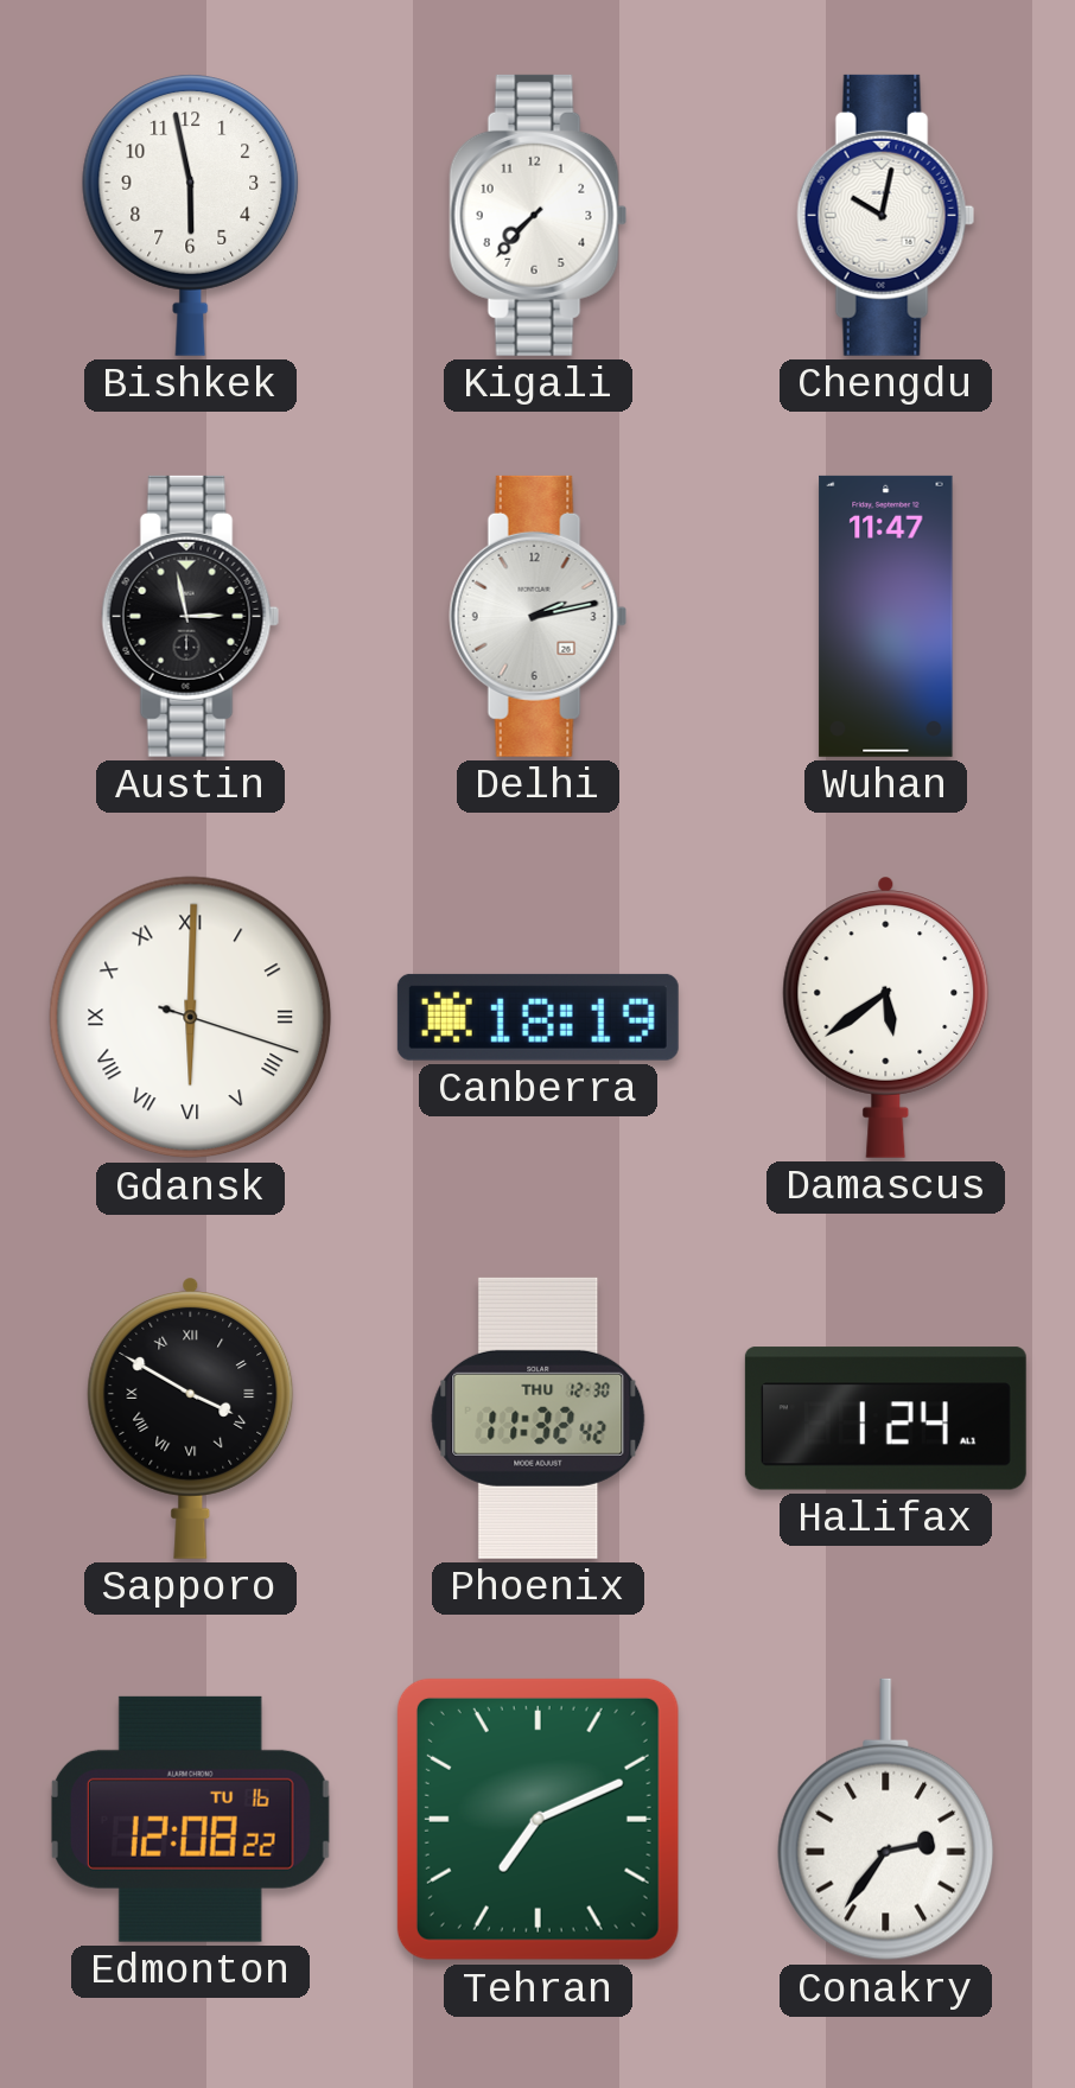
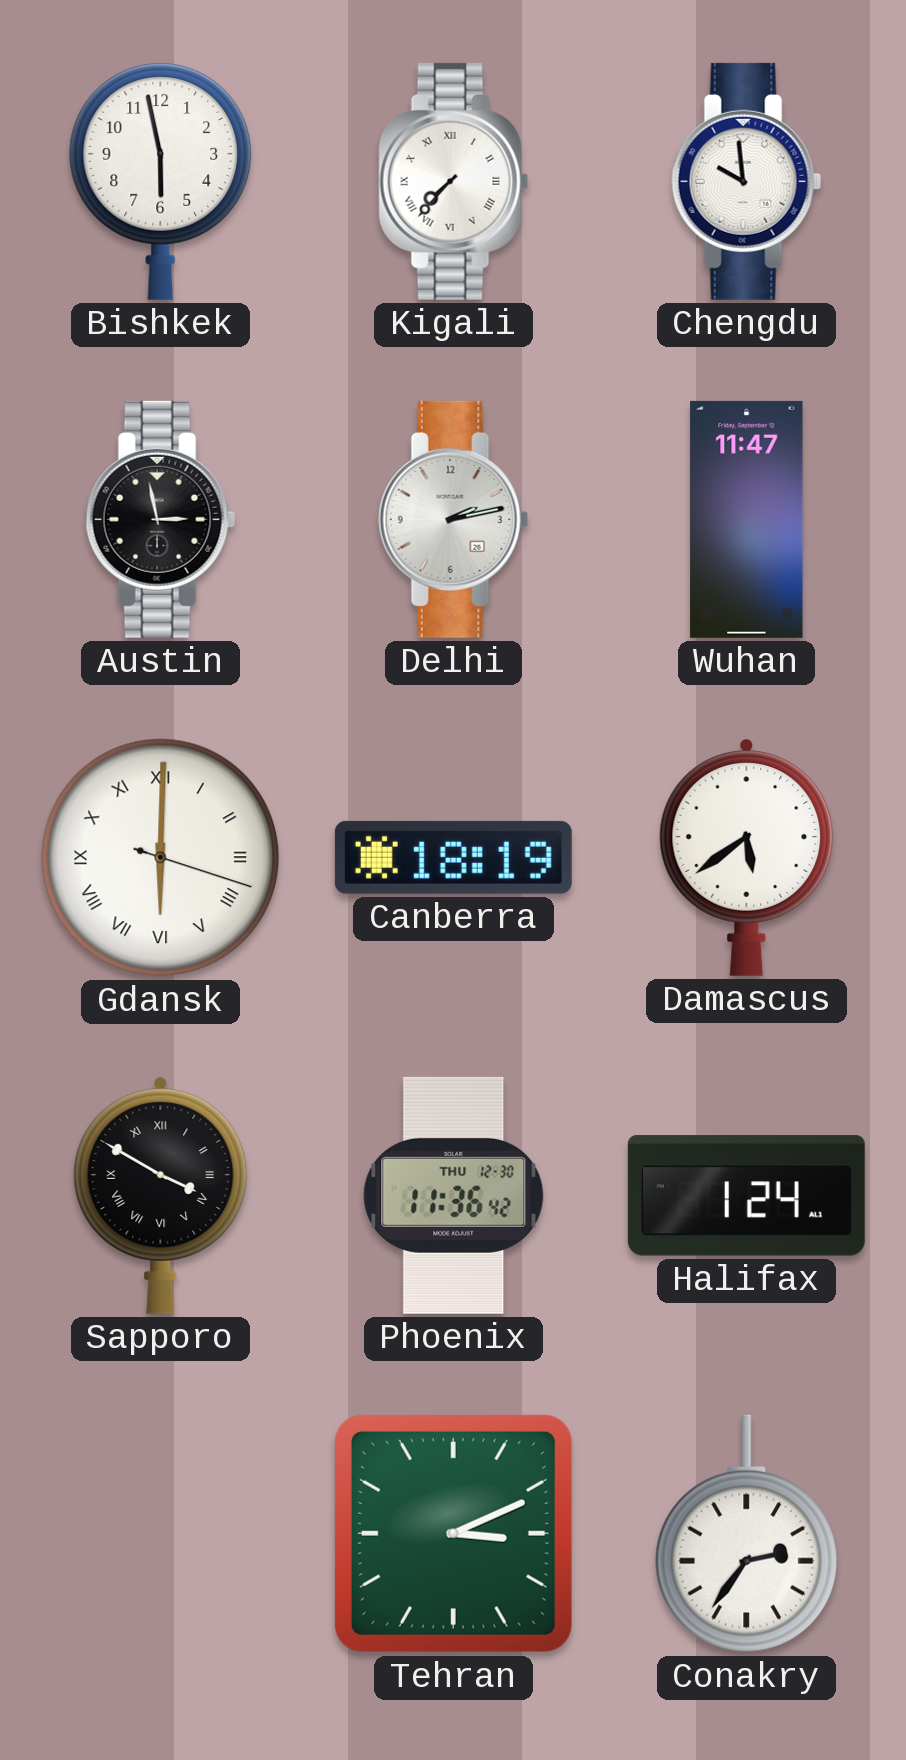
Kigali numerals: Arabic -> Roman (454, 181)
Chengdu: 10:02 -> 9:59 (747, 181)
Phoenix: 11:32 -> 11:36 (454, 1195)
Edmonton: 12:08 -> none (190, 1819)
Tehran: 7:11 -> 3:11 (453, 1533)
